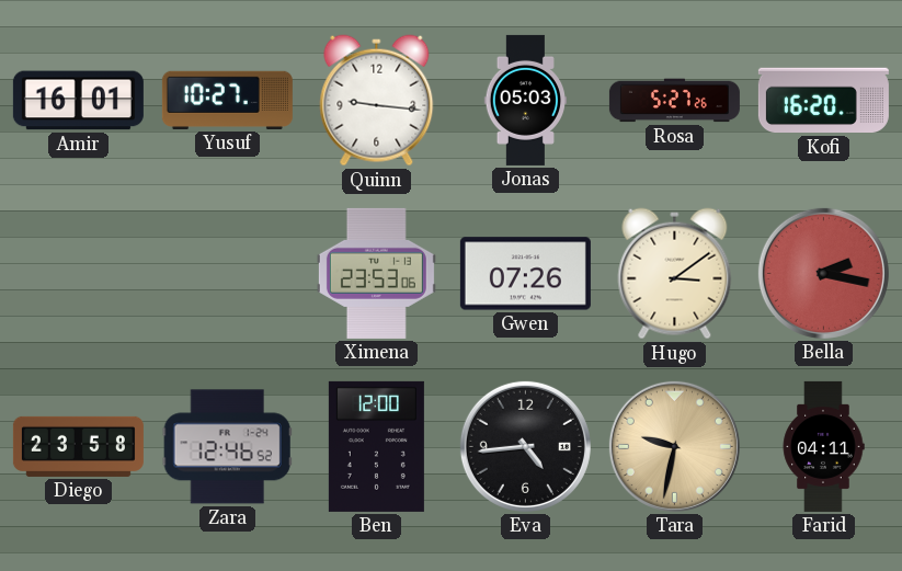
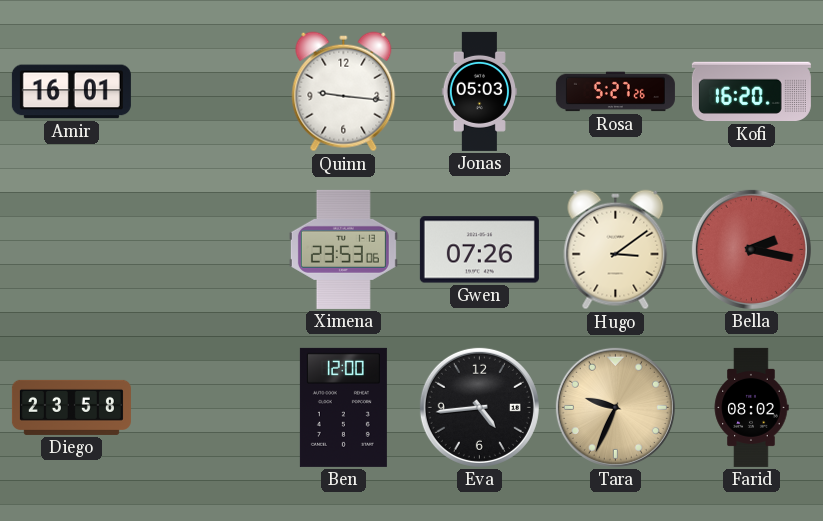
Yusuf: 10:27 -> none (227, 100)
Zara: 12:46 -> none (227, 447)
Tara: 9:32 -> 9:34 (615, 407)
Farid: 04:11 -> 08:02 (751, 407)
